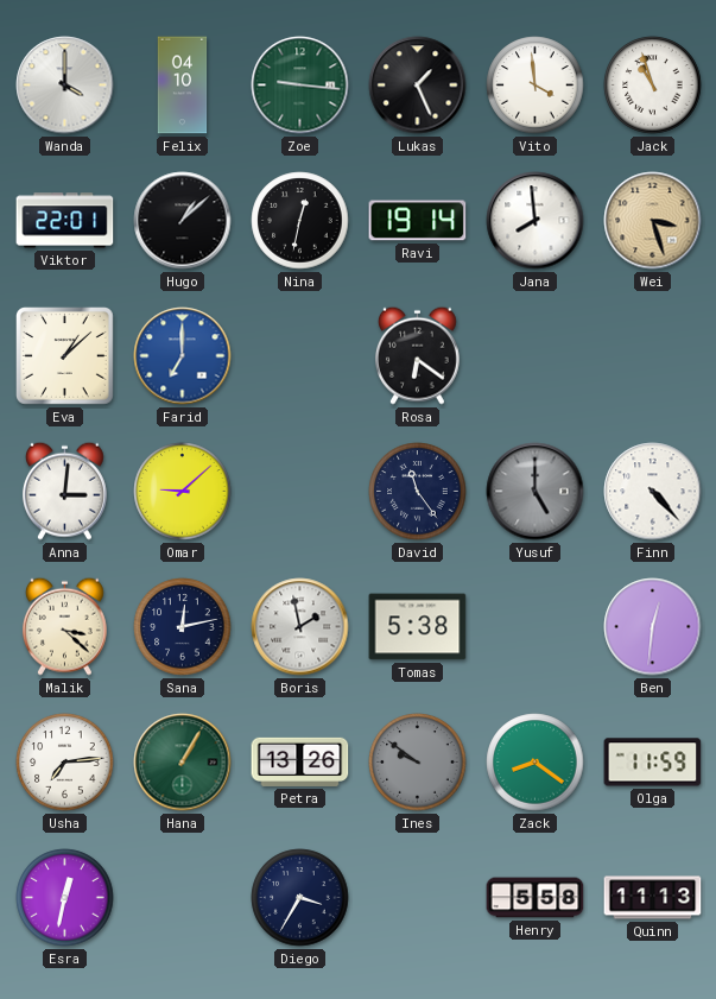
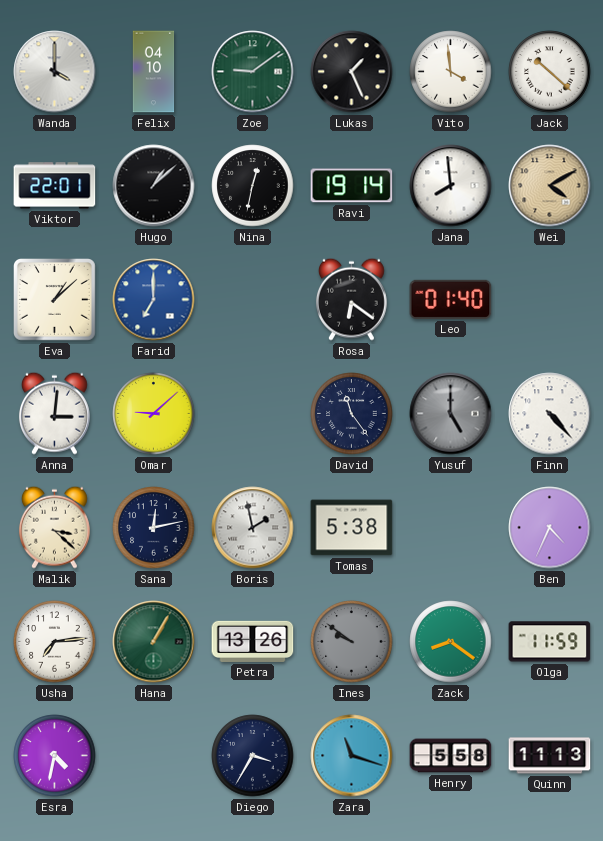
Zoe: 9:16 -> 9:09 (253, 72)
Jack: 10:57 -> 10:22 (550, 72)
Wei: 3:27 -> 4:10 (550, 186)
Leo: none -> 01:40 (451, 299)
Ben: 12:31 -> 4:34 (550, 528)
Esra: 12:32 -> 4:32 (55, 756)
Zara: none -> 11:18 (352, 756)
